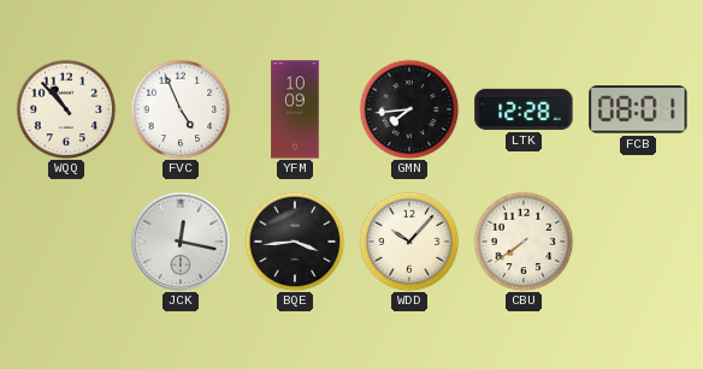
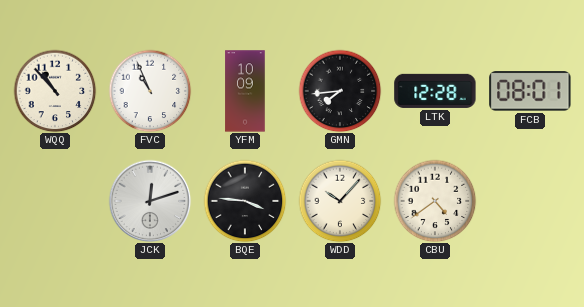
FVC: 4:56 -> 10:56 (150, 91)
JCK: 12:17 -> 12:12 (150, 201)
BQE: 3:44 -> 3:46 (245, 201)
CBU: 7:39 -> 4:39 (435, 201)
